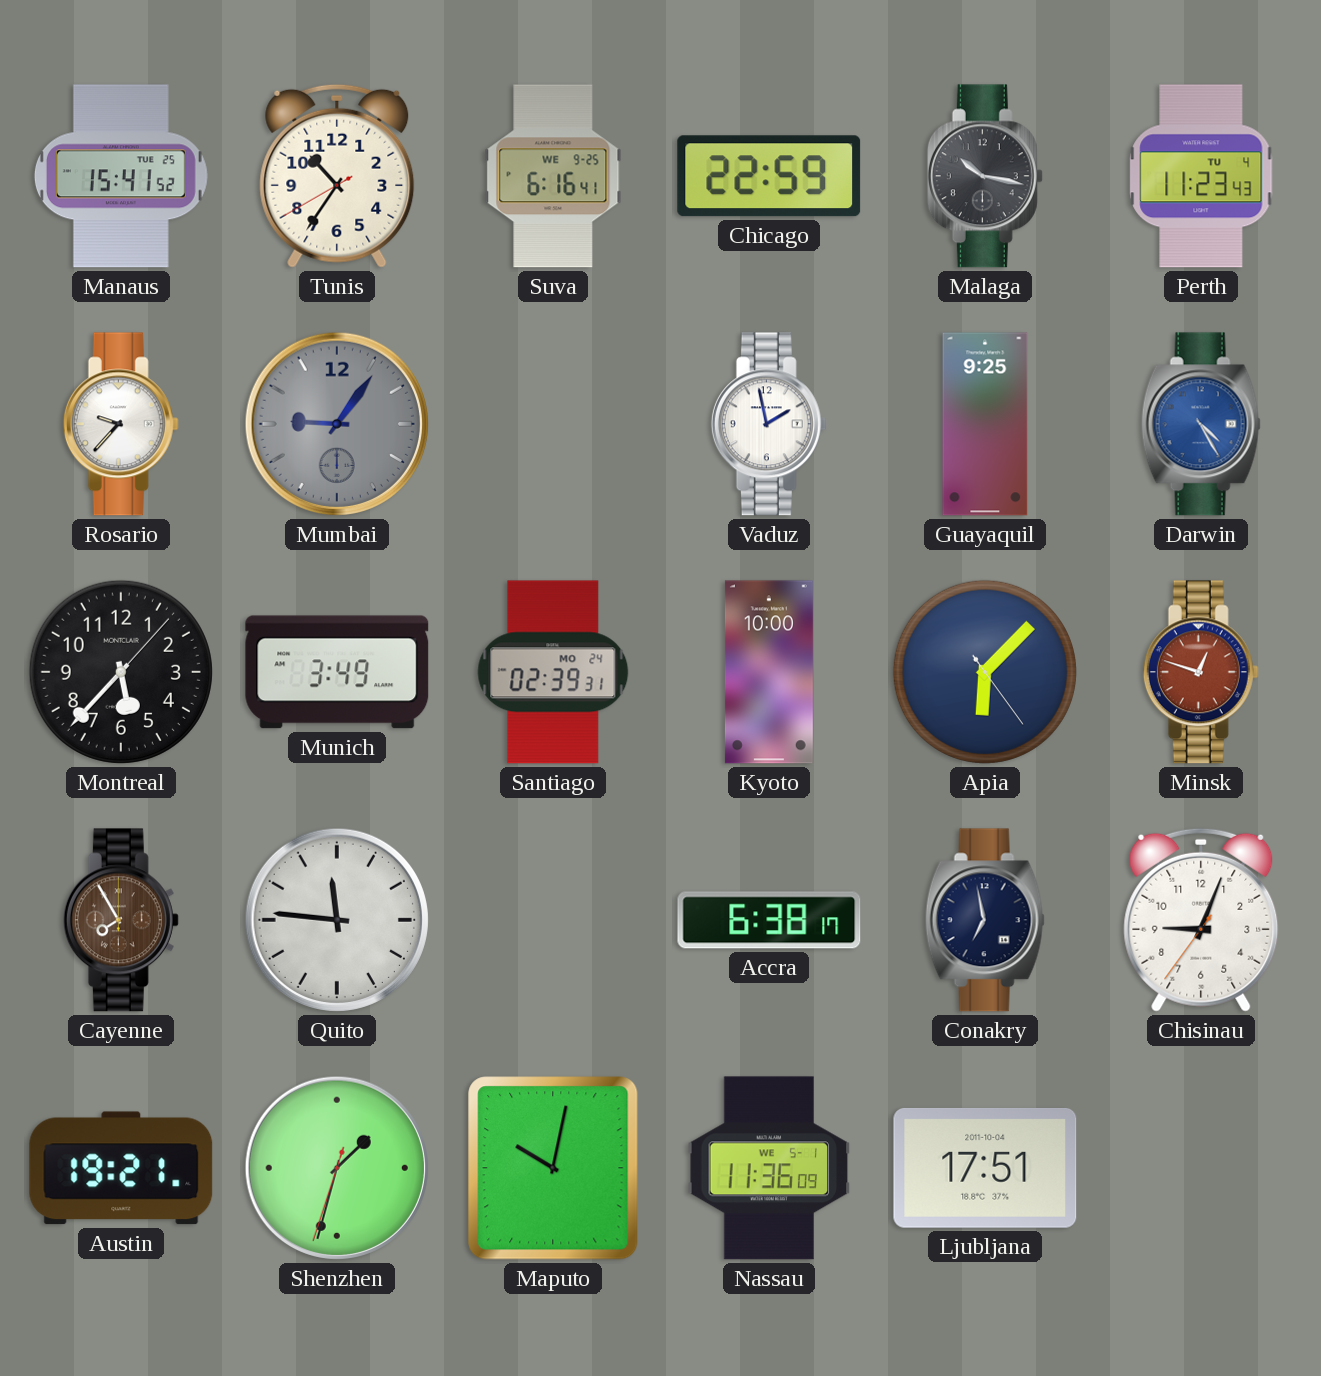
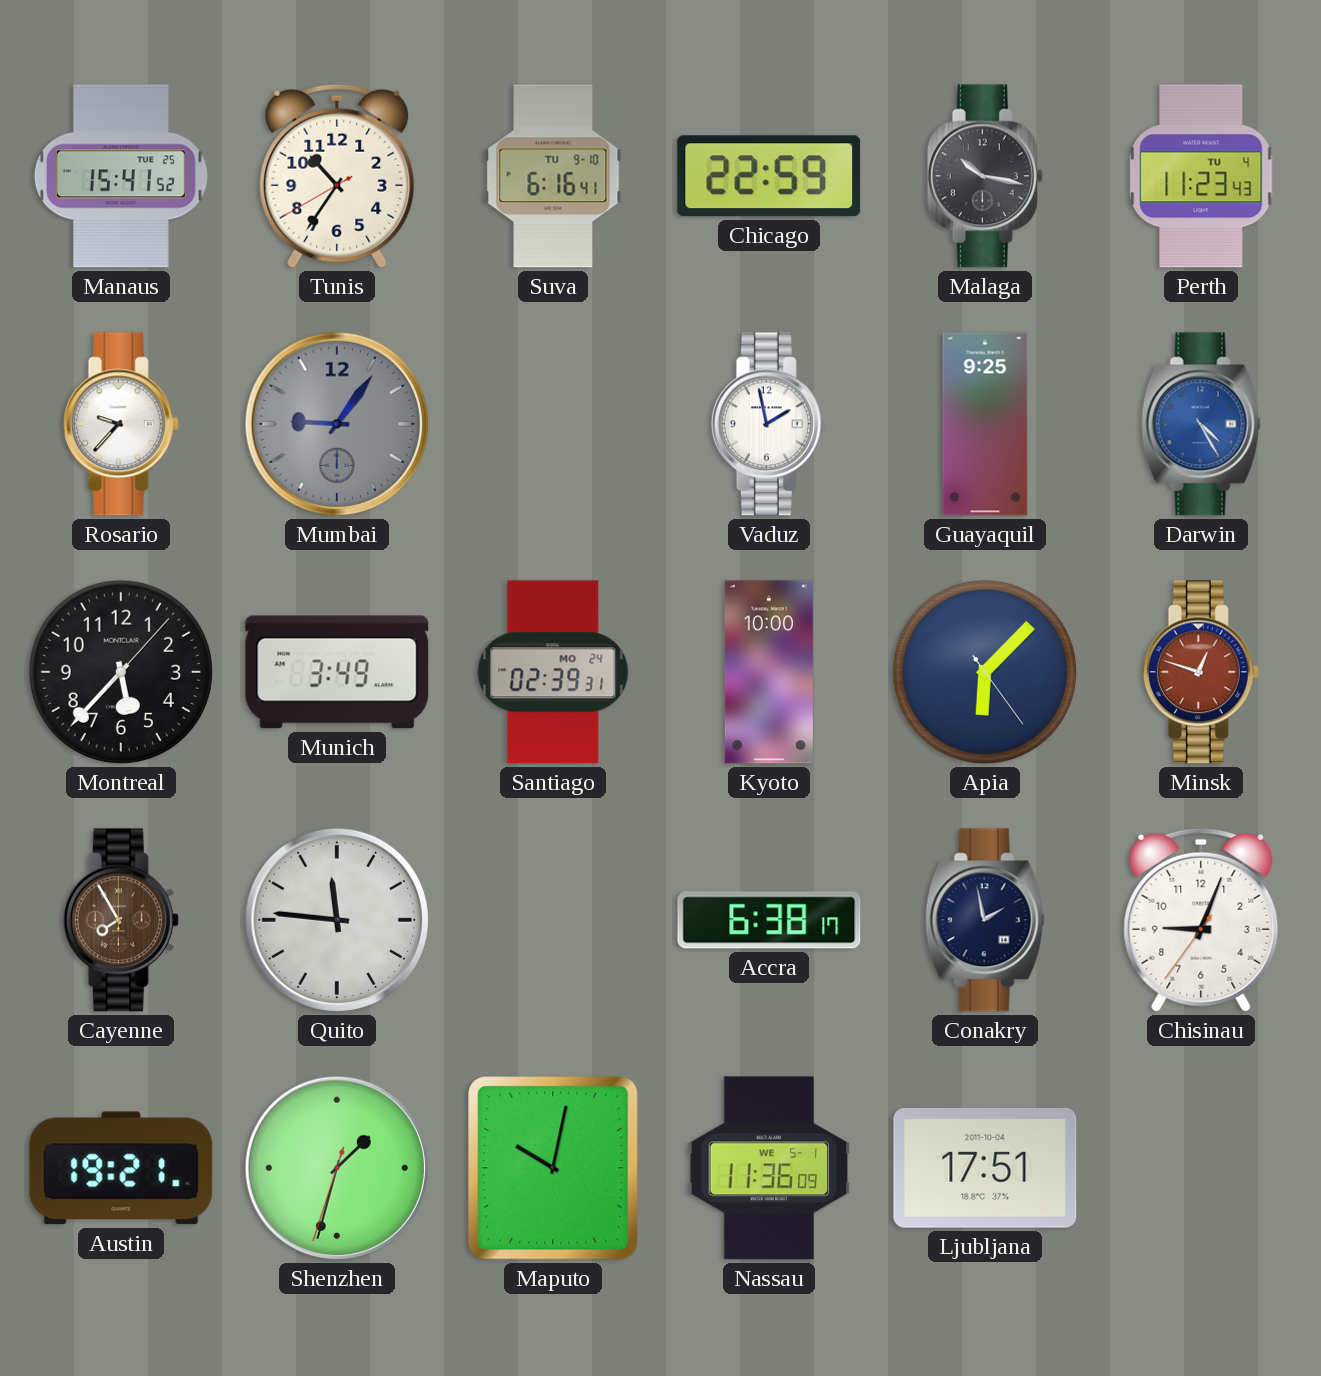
Suva date: WE 9-25 -> TU 9-10 (553, 176)
Conakry: 6:58 -> 1:58 (985, 920)
